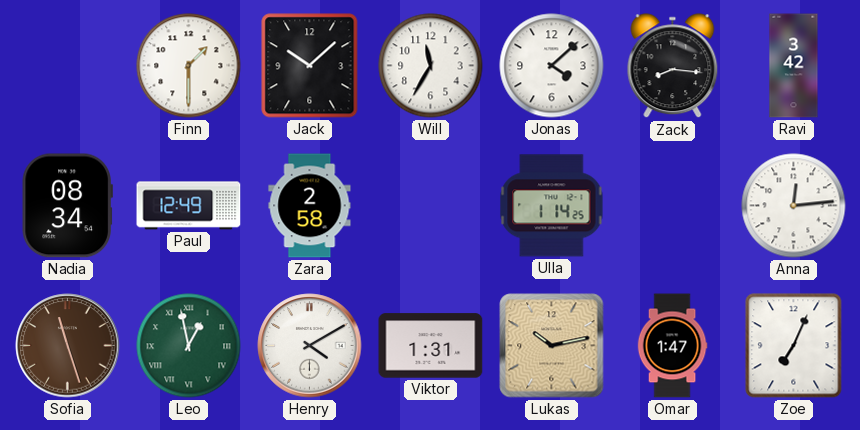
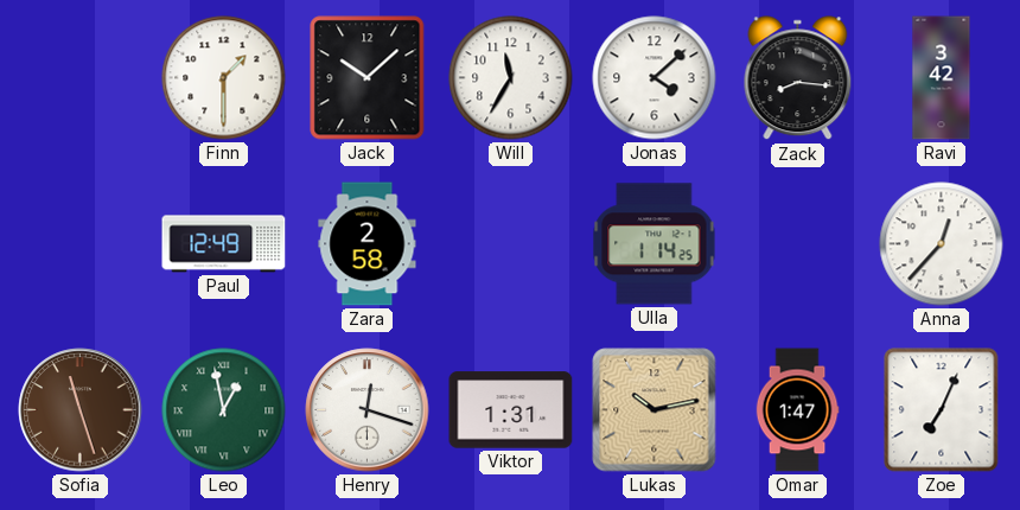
Nadia: 08:34 -> none (67, 206)
Anna: 12:14 -> 12:37 (942, 244)
Henry: 4:10 -> 12:18 (368, 410)
